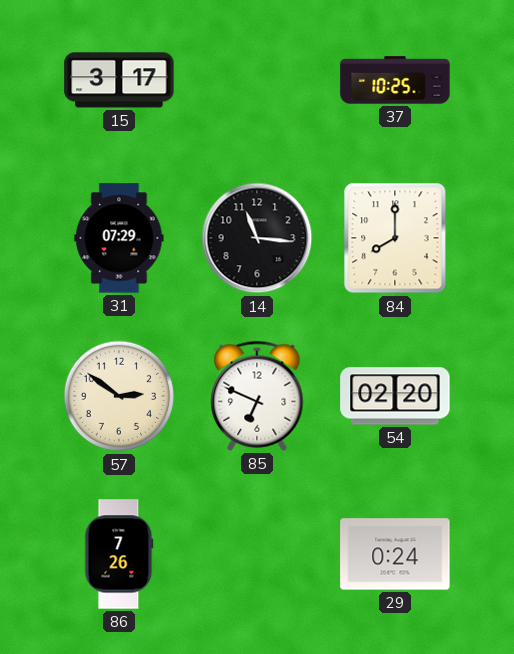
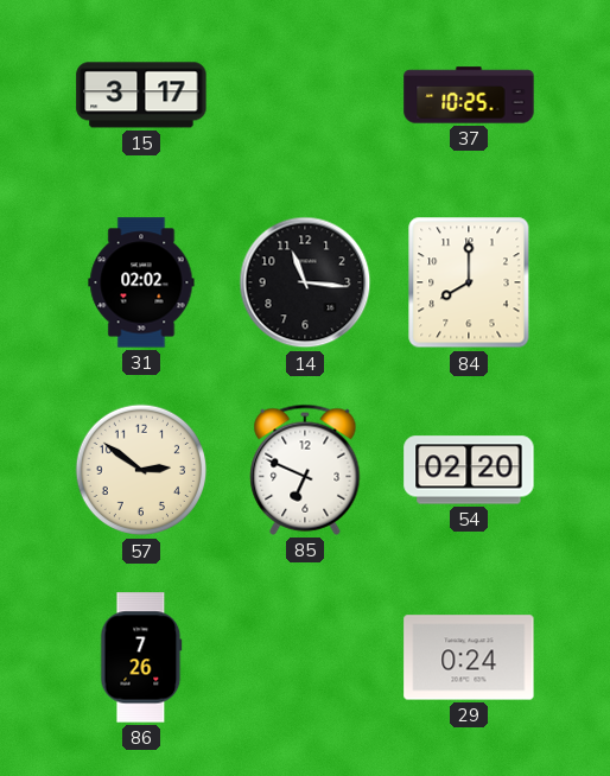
31: 07:29 -> 02:02 (141, 282)
